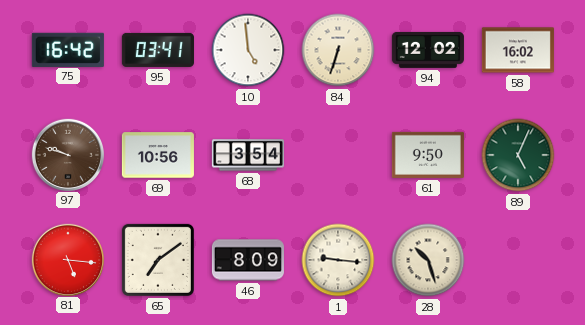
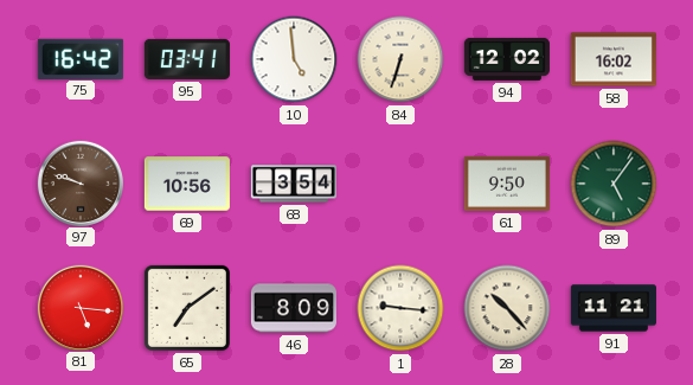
89: 5:04 -> 5:06 (614, 184)
28: 10:27 -> 10:23 (507, 308)
91: none -> 11:21 (614, 308)
